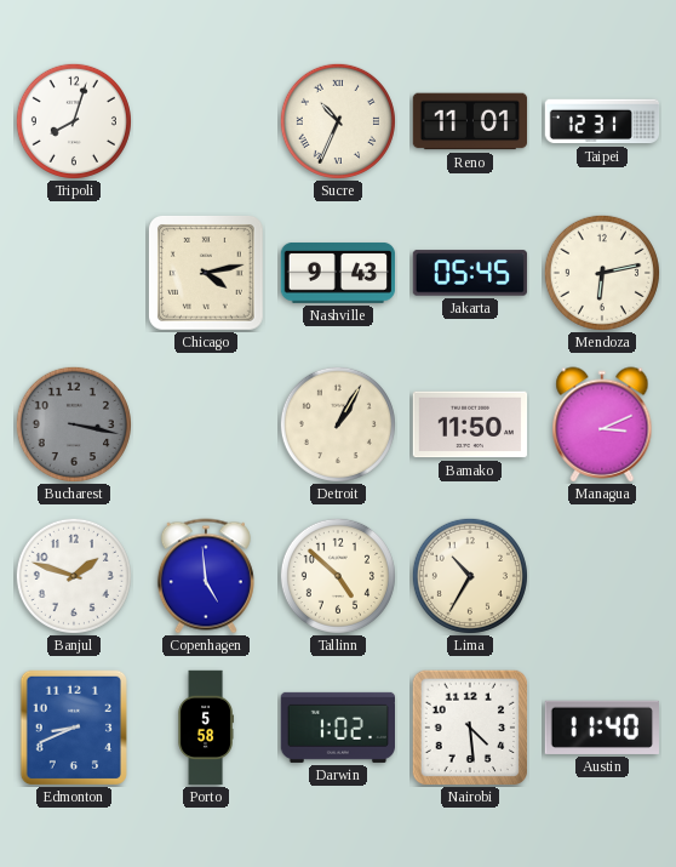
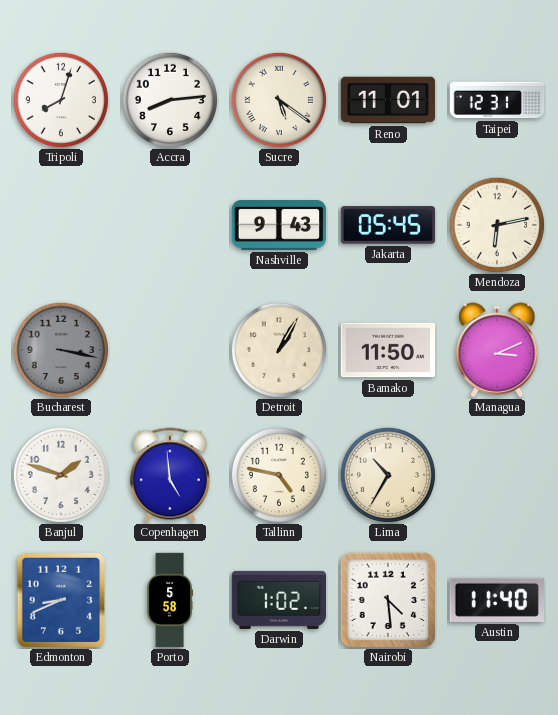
Accra: none -> 8:14 (170, 100)
Sucre: 10:34 -> 5:21 (279, 100)
Chicago: 4:13 -> none (207, 274)
Tallinn: 4:52 -> 4:47 (279, 475)
